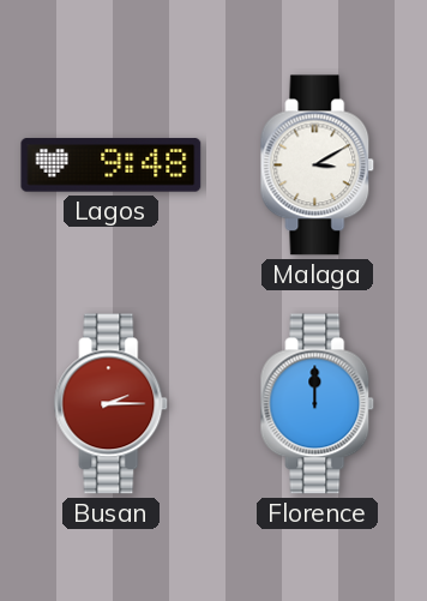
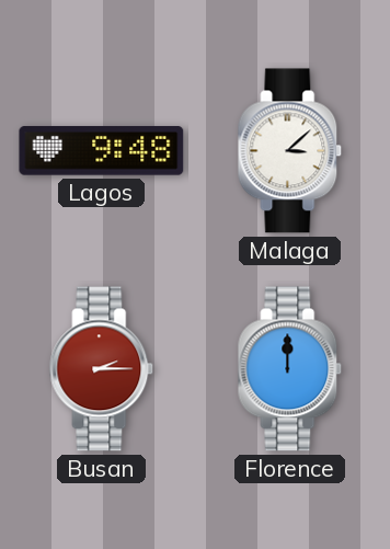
Malaga: 3:10 -> 3:08 (290, 151)
